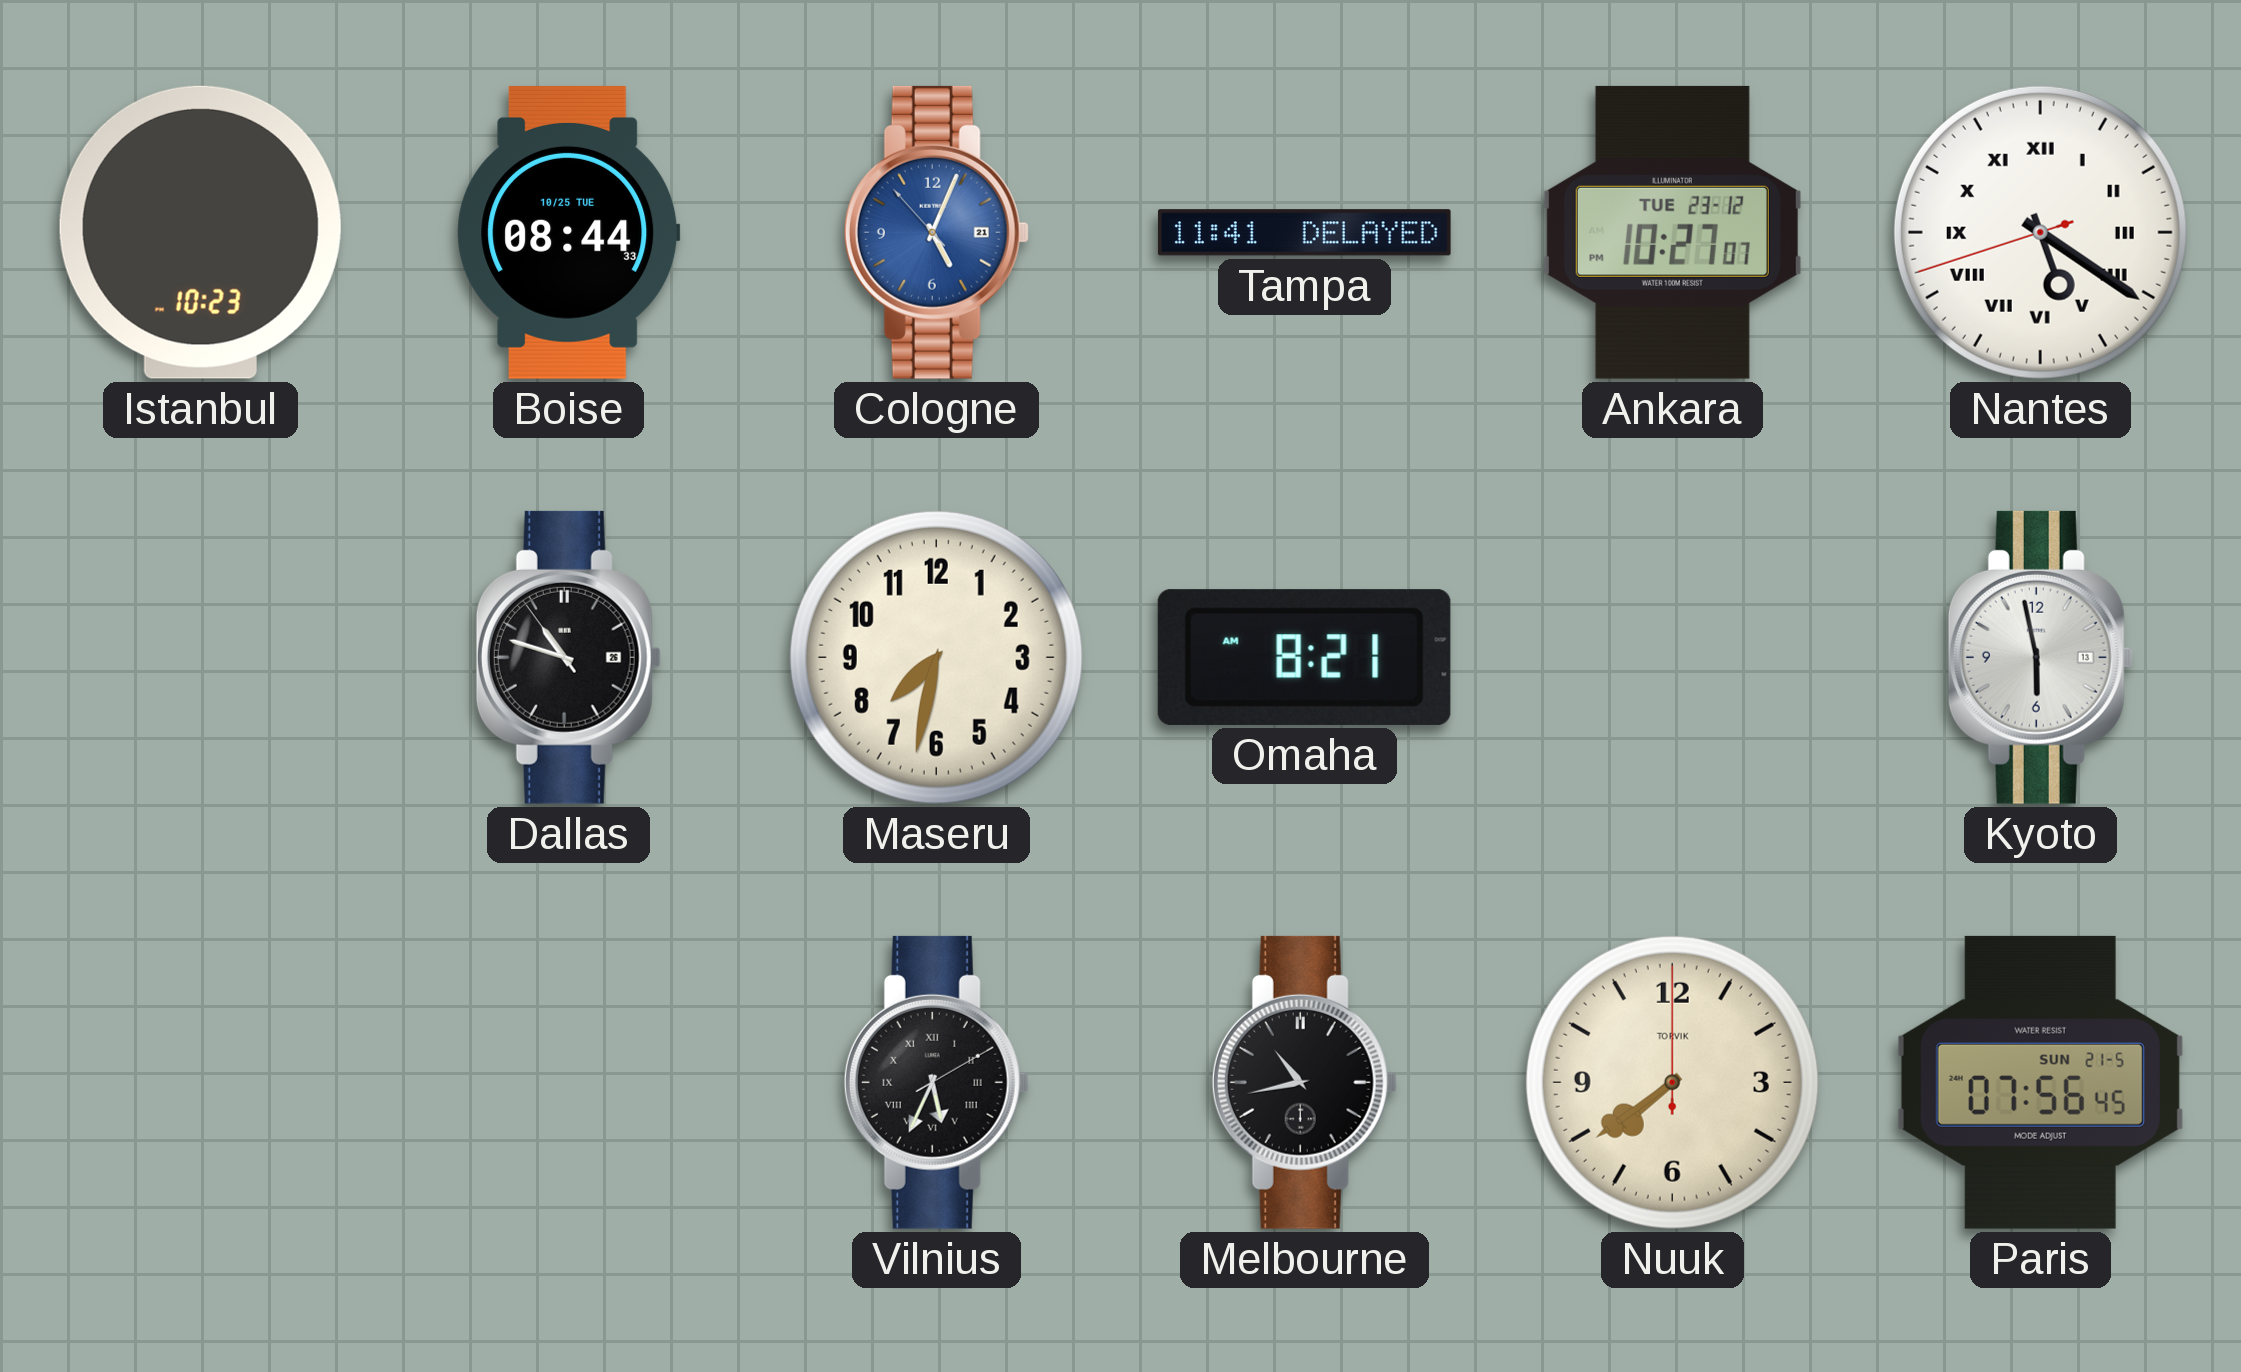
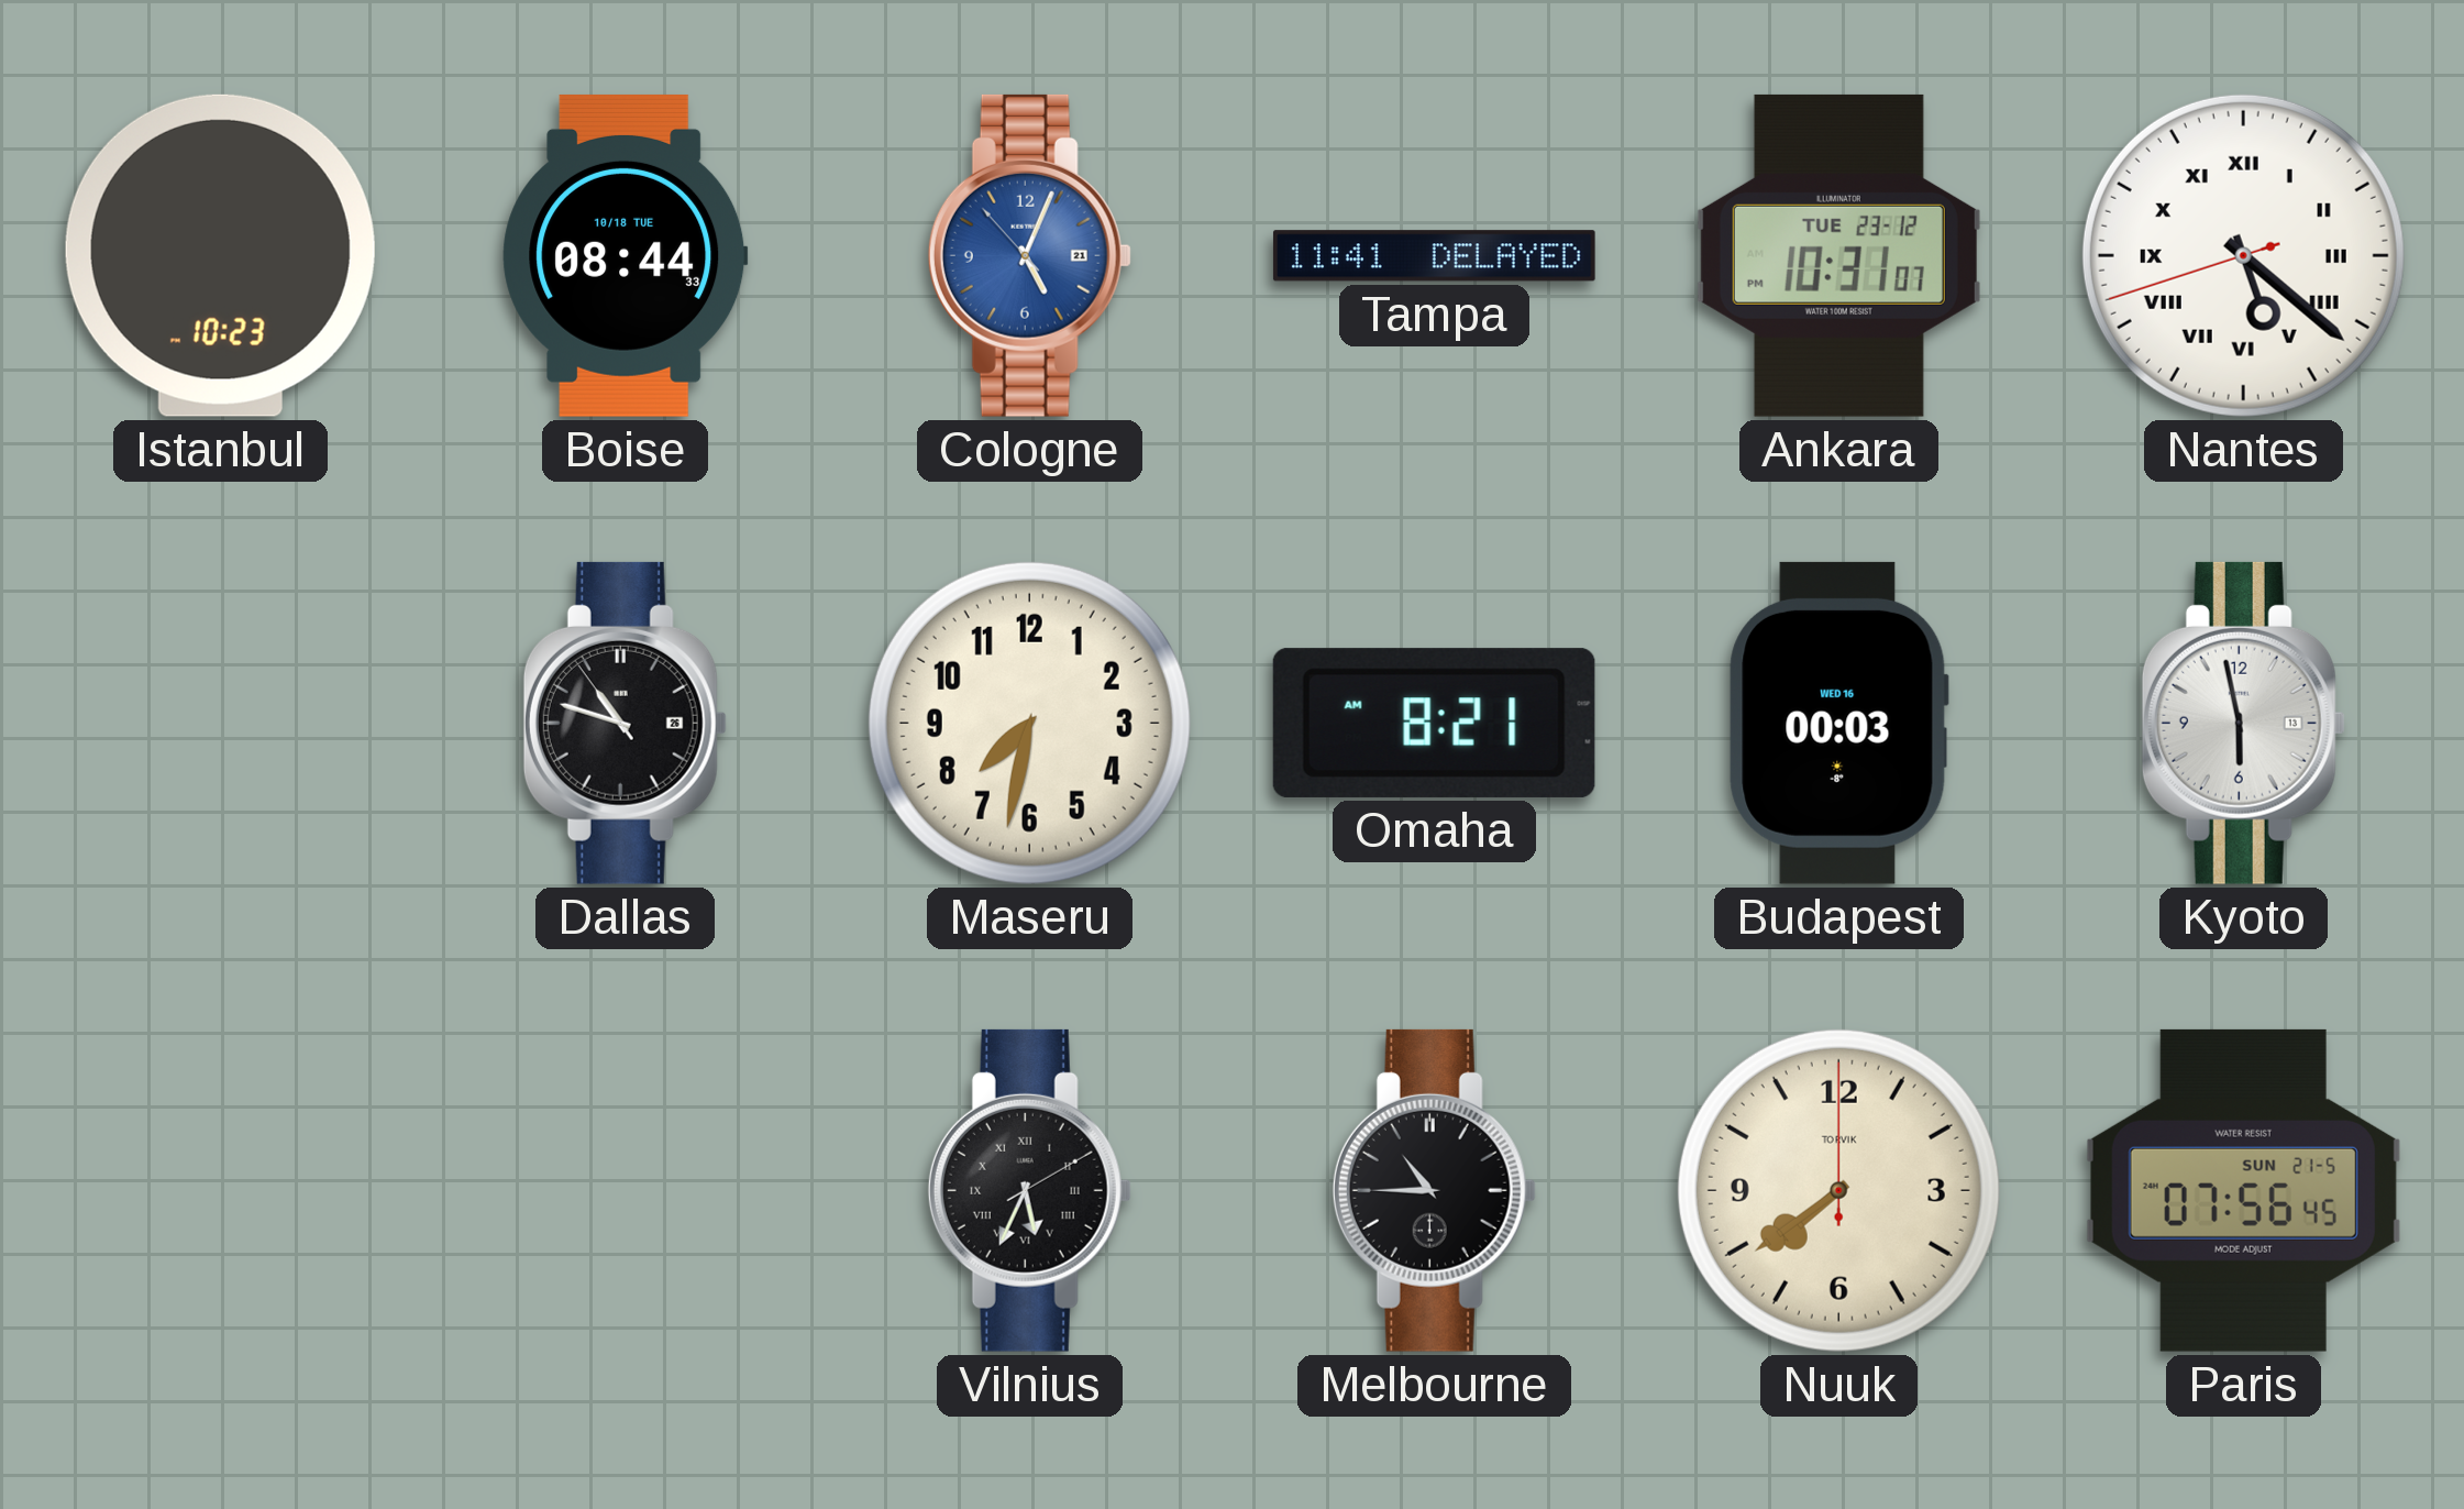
Boise date: 10/25 TUE -> 10/18 TUE (626, 255)
Ankara: 10:27 -> 10:31 (1838, 255)
Nantes: 5:20 -> 5:21 (2243, 255)
Budapest: none -> 00:03 (1838, 723)
Melbourne: 10:43 -> 10:45 (1434, 1190)
